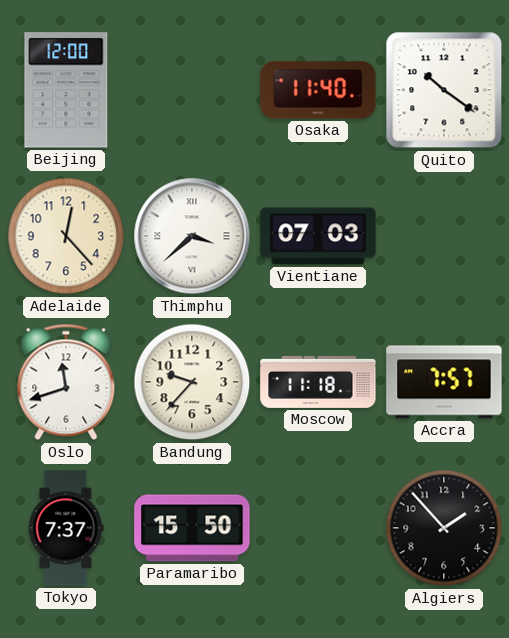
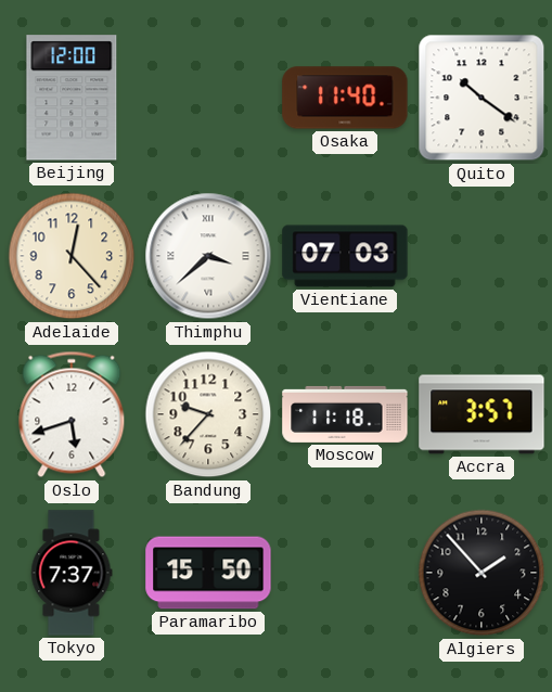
Oslo: 11:42 -> 5:42 (72, 414)
Accra: 7:57 -> 3:57 (482, 414)
